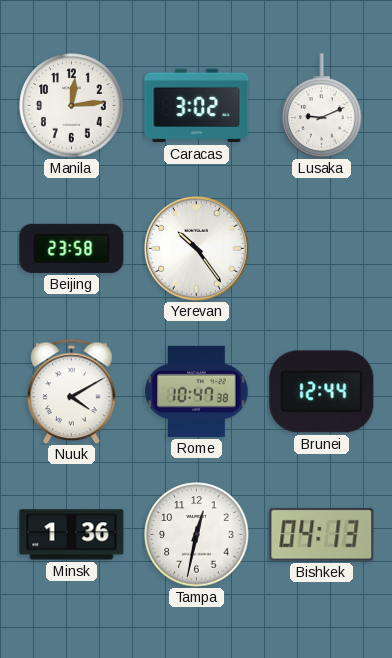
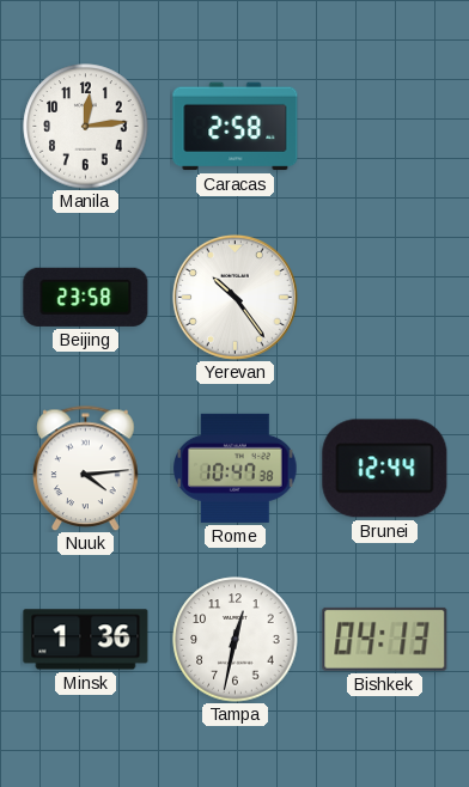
Caracas: 3:02 -> 2:58 (236, 127)
Lusaka: 9:11 -> none (322, 106)
Nuuk: 4:10 -> 4:14 (86, 468)
